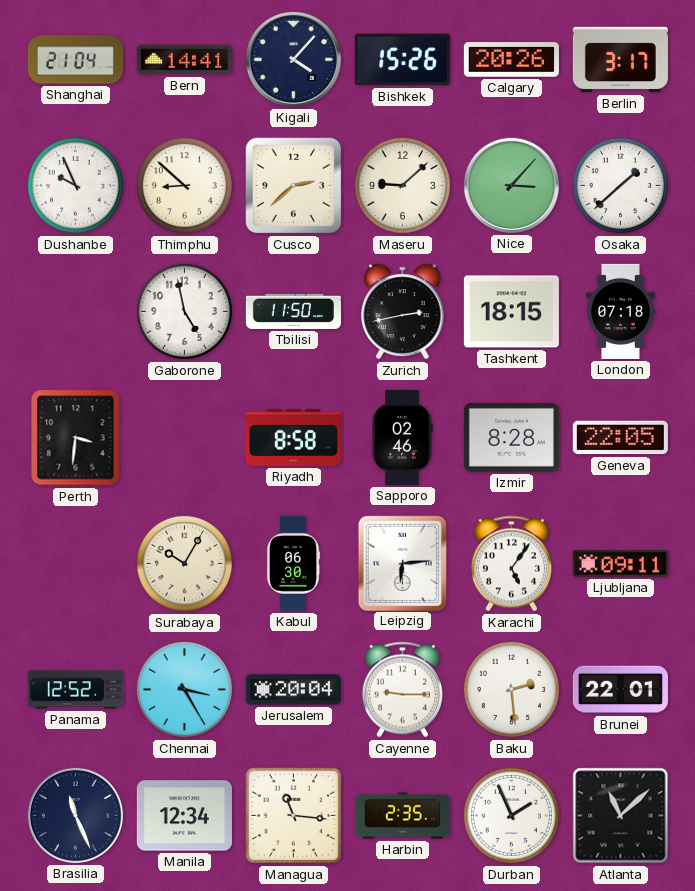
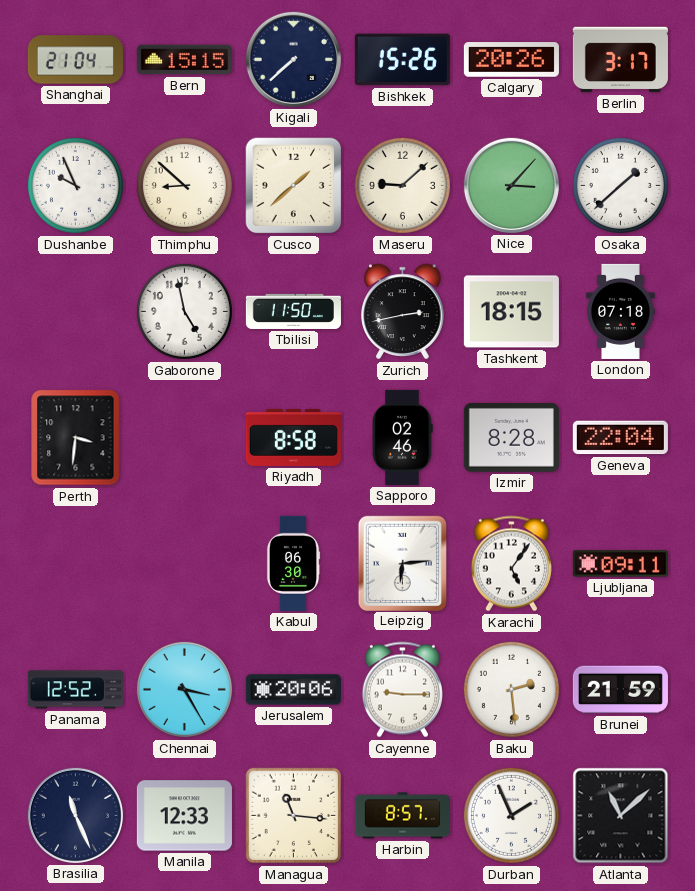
Bern: 14:41 -> 15:15 (184, 60)
Kigali: 4:07 -> 7:38 (293, 59)
Cusco: 2:38 -> 1:38 (294, 186)
Geneva: 22:05 -> 22:04 (620, 438)
Surabaya: 10:05 -> none (184, 563)
Jerusalem: 20:04 -> 20:06 (293, 690)
Brunei: 22:01 -> 21:59 (620, 690)
Manila: 12:34 -> 12:33 (184, 816)
Harbin: 2:35 -> 8:57 (402, 816)
